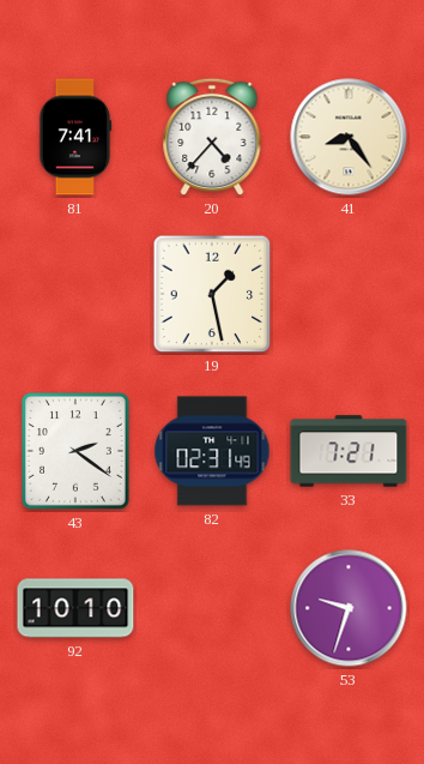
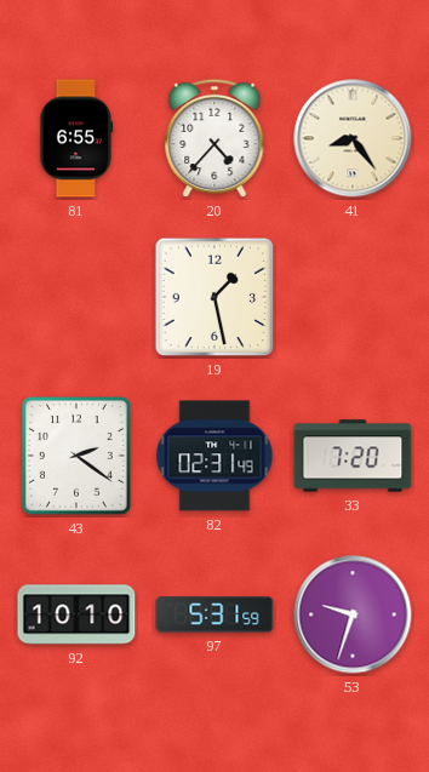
81: 7:41 -> 6:55 (76, 138)
33: 7:21 -> 7:20 (353, 456)
97: none -> 5:31 (215, 614)
